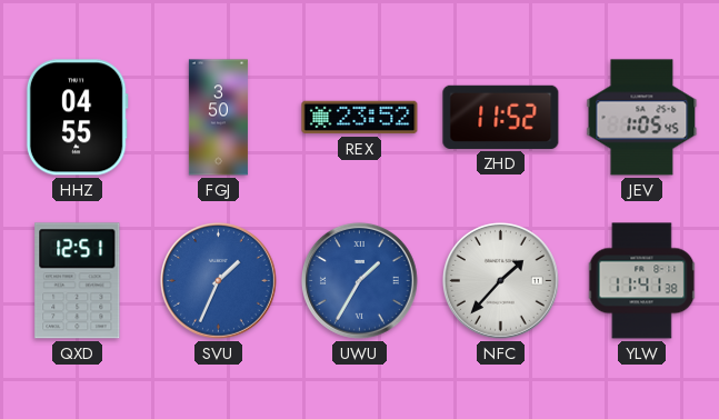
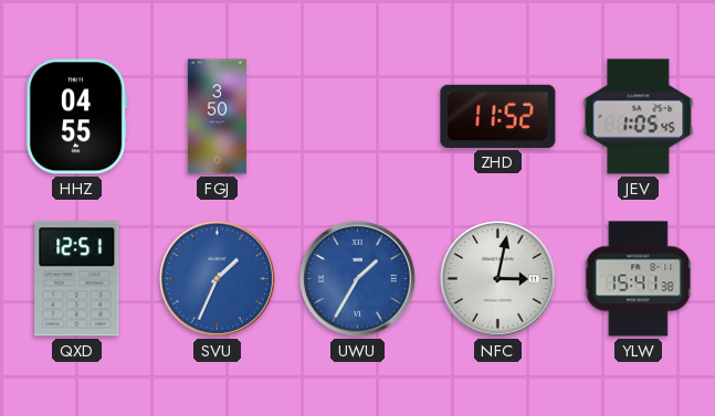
REX: 23:52 -> none (360, 118)
NFC: 1:37 -> 3:02 (497, 278)
YLW: 11:41 -> 15:41 (639, 279)
